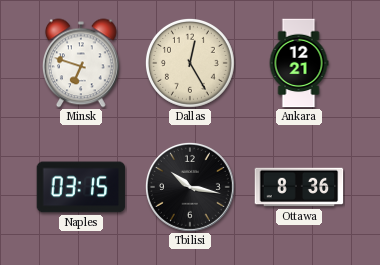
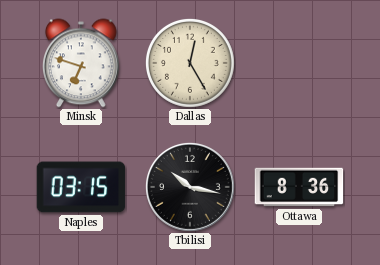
Ankara: 12:21 -> none (299, 63)
